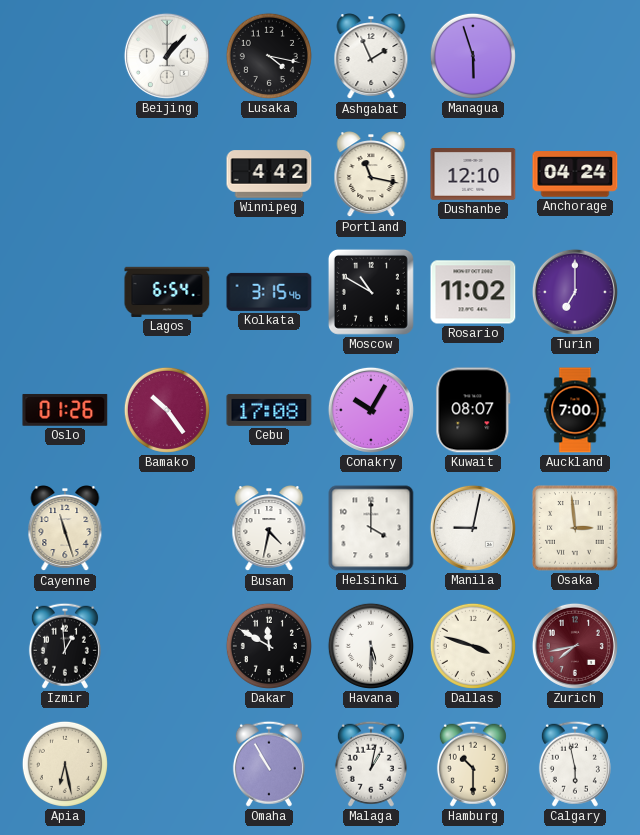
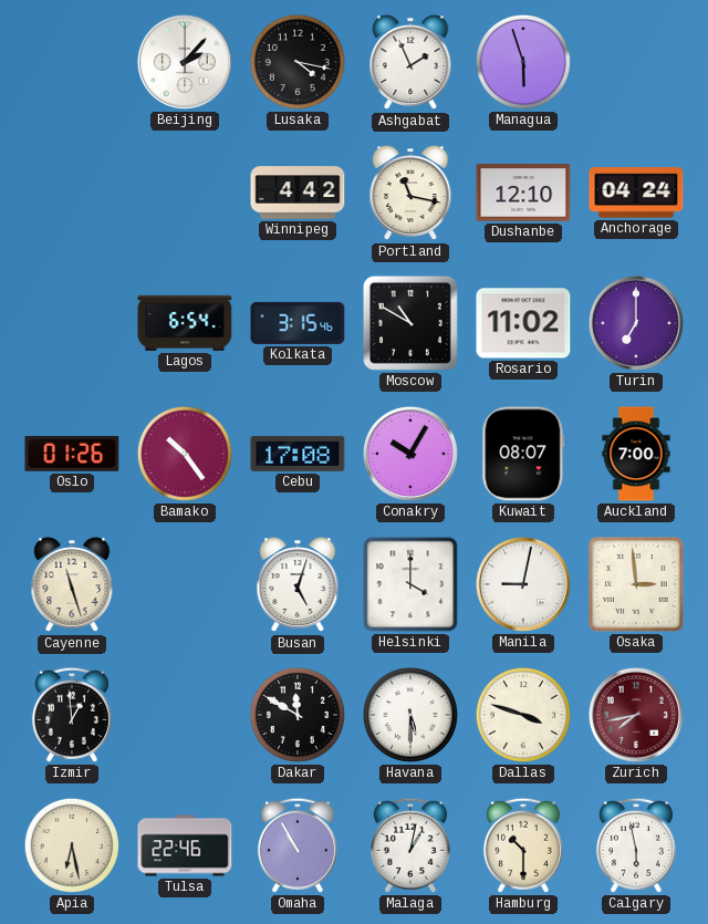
Beijing: 1:07 -> 2:07 (185, 62)
Busan: 4:32 -> 5:03 (298, 585)
Tulsa: none -> 22:46 (185, 845)
